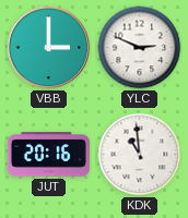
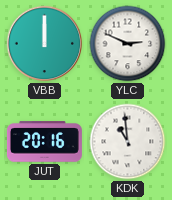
VBB: 3:00 -> 12:00 (45, 44)
